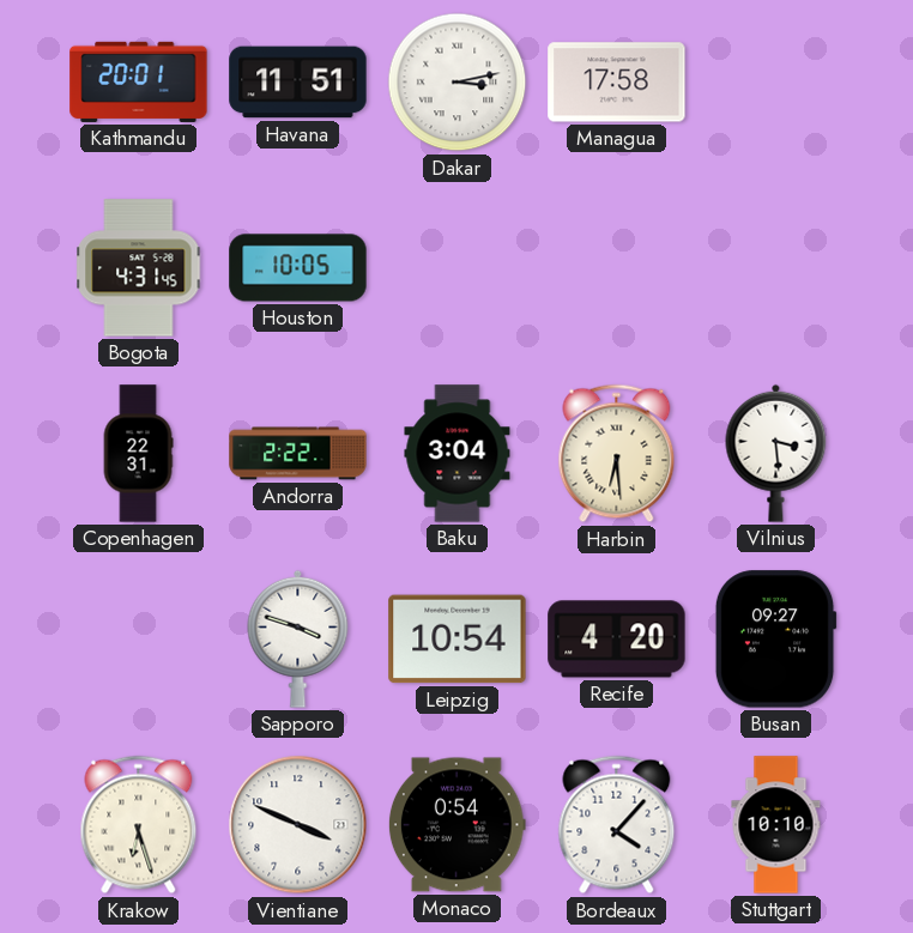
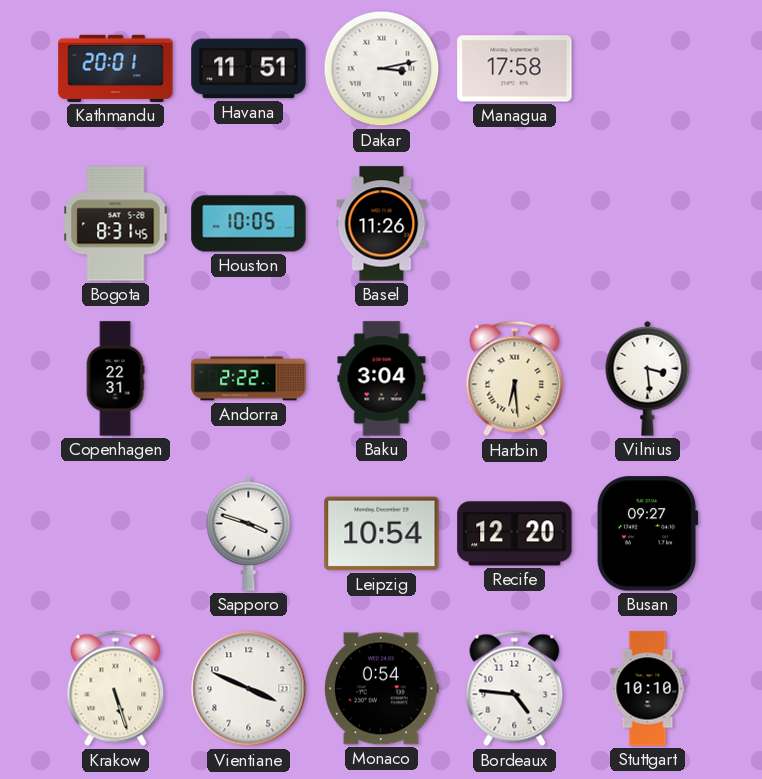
Bogota: 4:31 -> 8:31 (116, 224)
Basel: none -> 11:26 (382, 224)
Recife: 4:20 -> 12:20 (515, 534)
Krakow: 6:27 -> 5:27 (116, 689)
Bordeaux: 4:07 -> 4:46 (515, 689)
